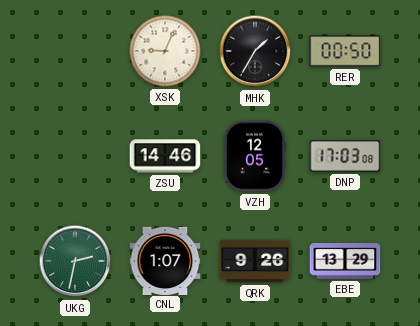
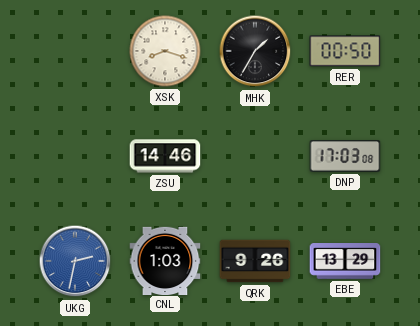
XSK: 9:04 -> 8:18 (165, 51)
VZH: 12:05 -> none (255, 156)
UKG dial: green -> blue (75, 261)
CNL: 1:07 -> 1:03 (165, 260)
